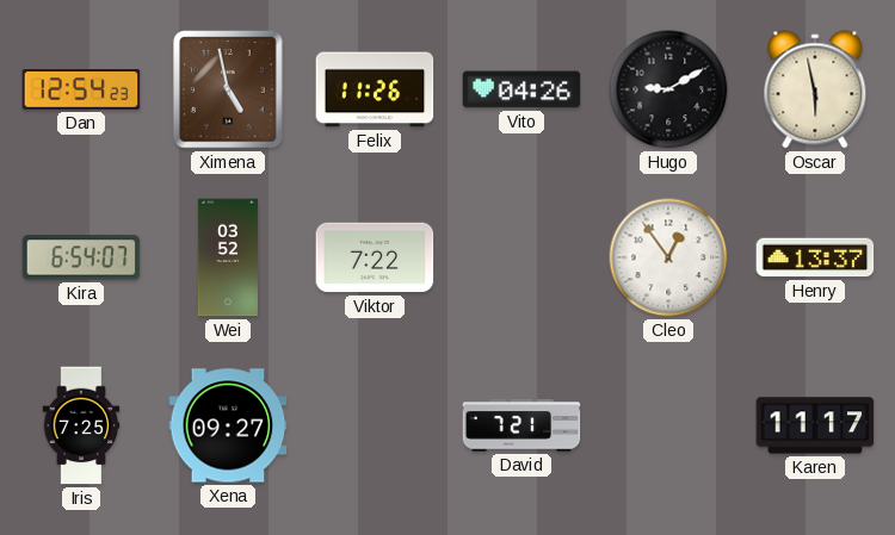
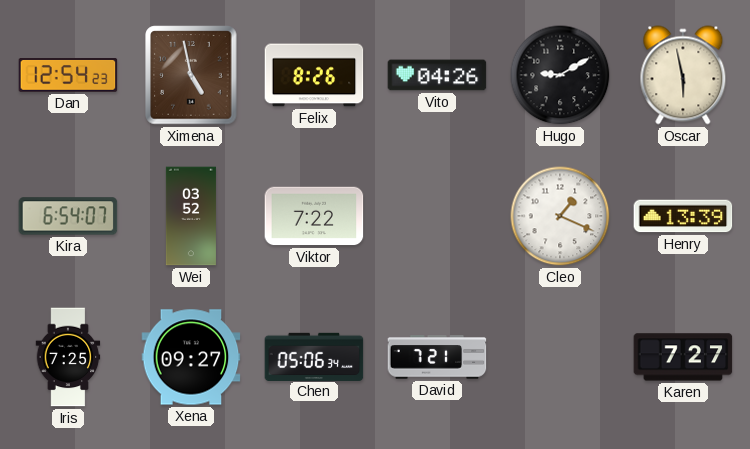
Felix: 11:26 -> 8:26 (314, 75)
Cleo: 12:54 -> 1:19 (560, 216)
Henry: 13:37 -> 13:39 (683, 216)
Chen: none -> 05:06 (314, 356)
Karen: 11:17 -> 7:27 (683, 357)
